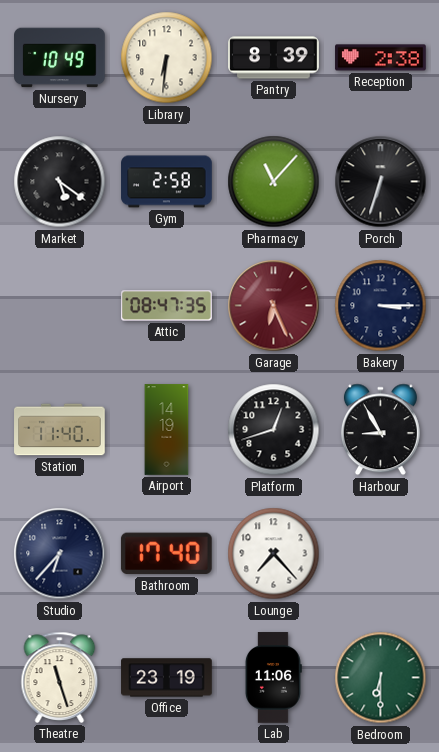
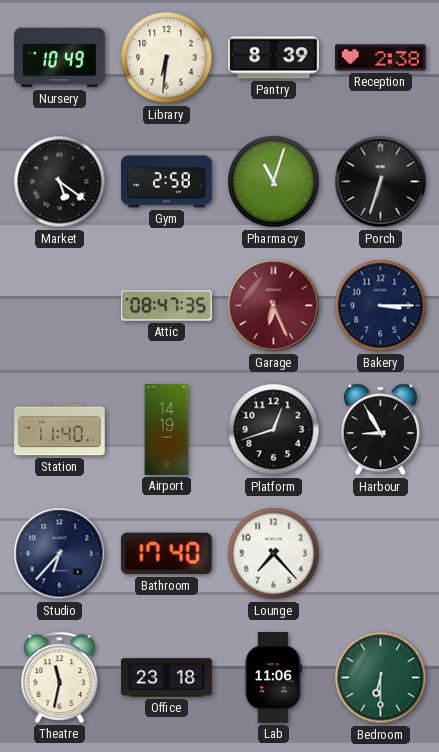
Pharmacy: 11:07 -> 11:03 (274, 182)
Theatre: 11:27 -> 11:32 (60, 677)
Office: 23:19 -> 23:18 (167, 678)
